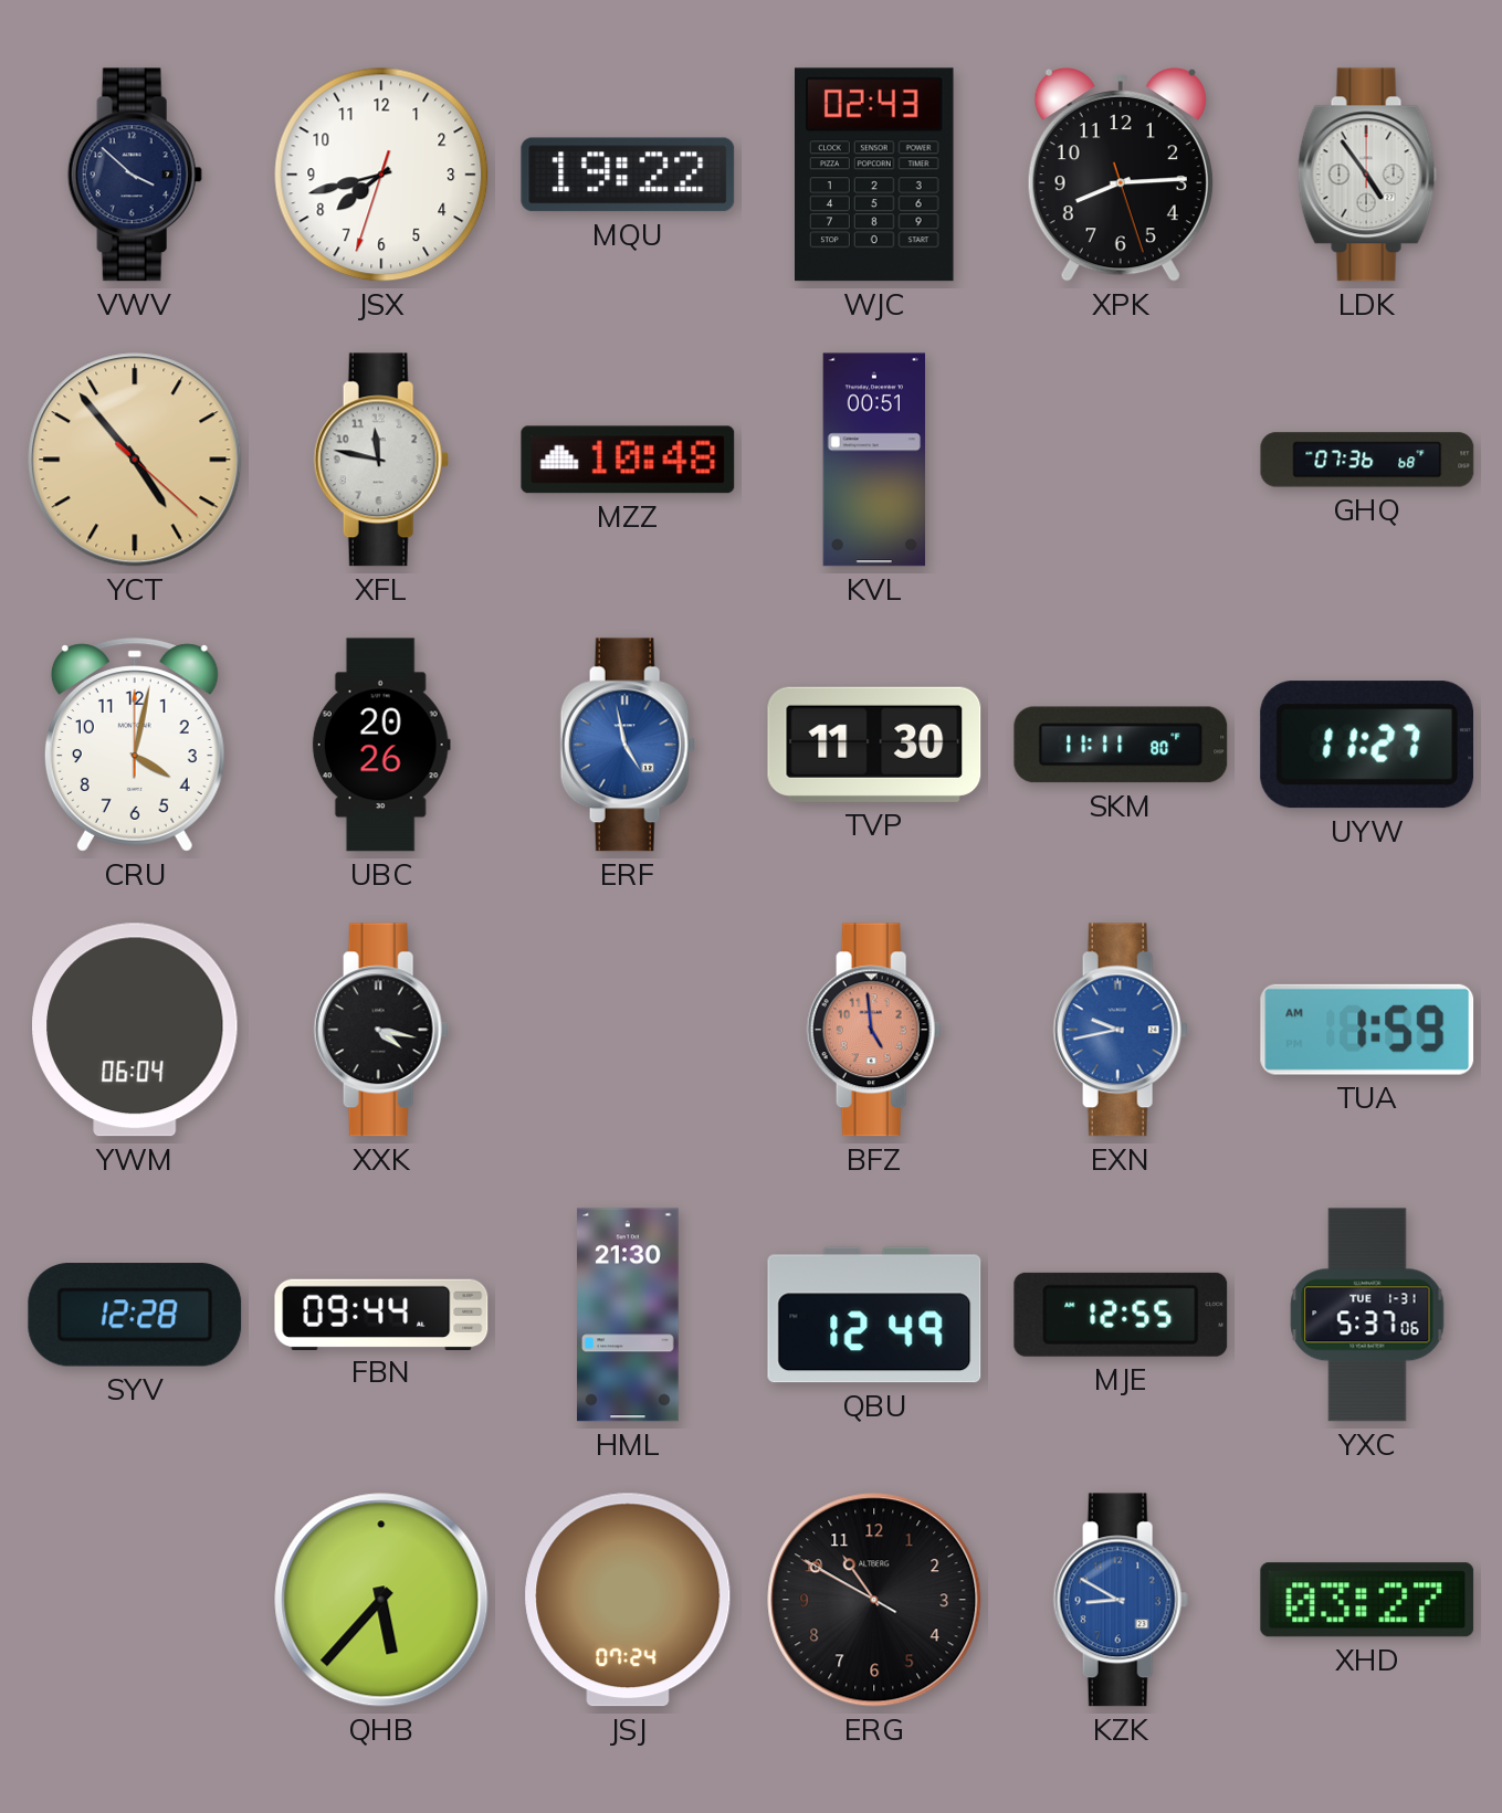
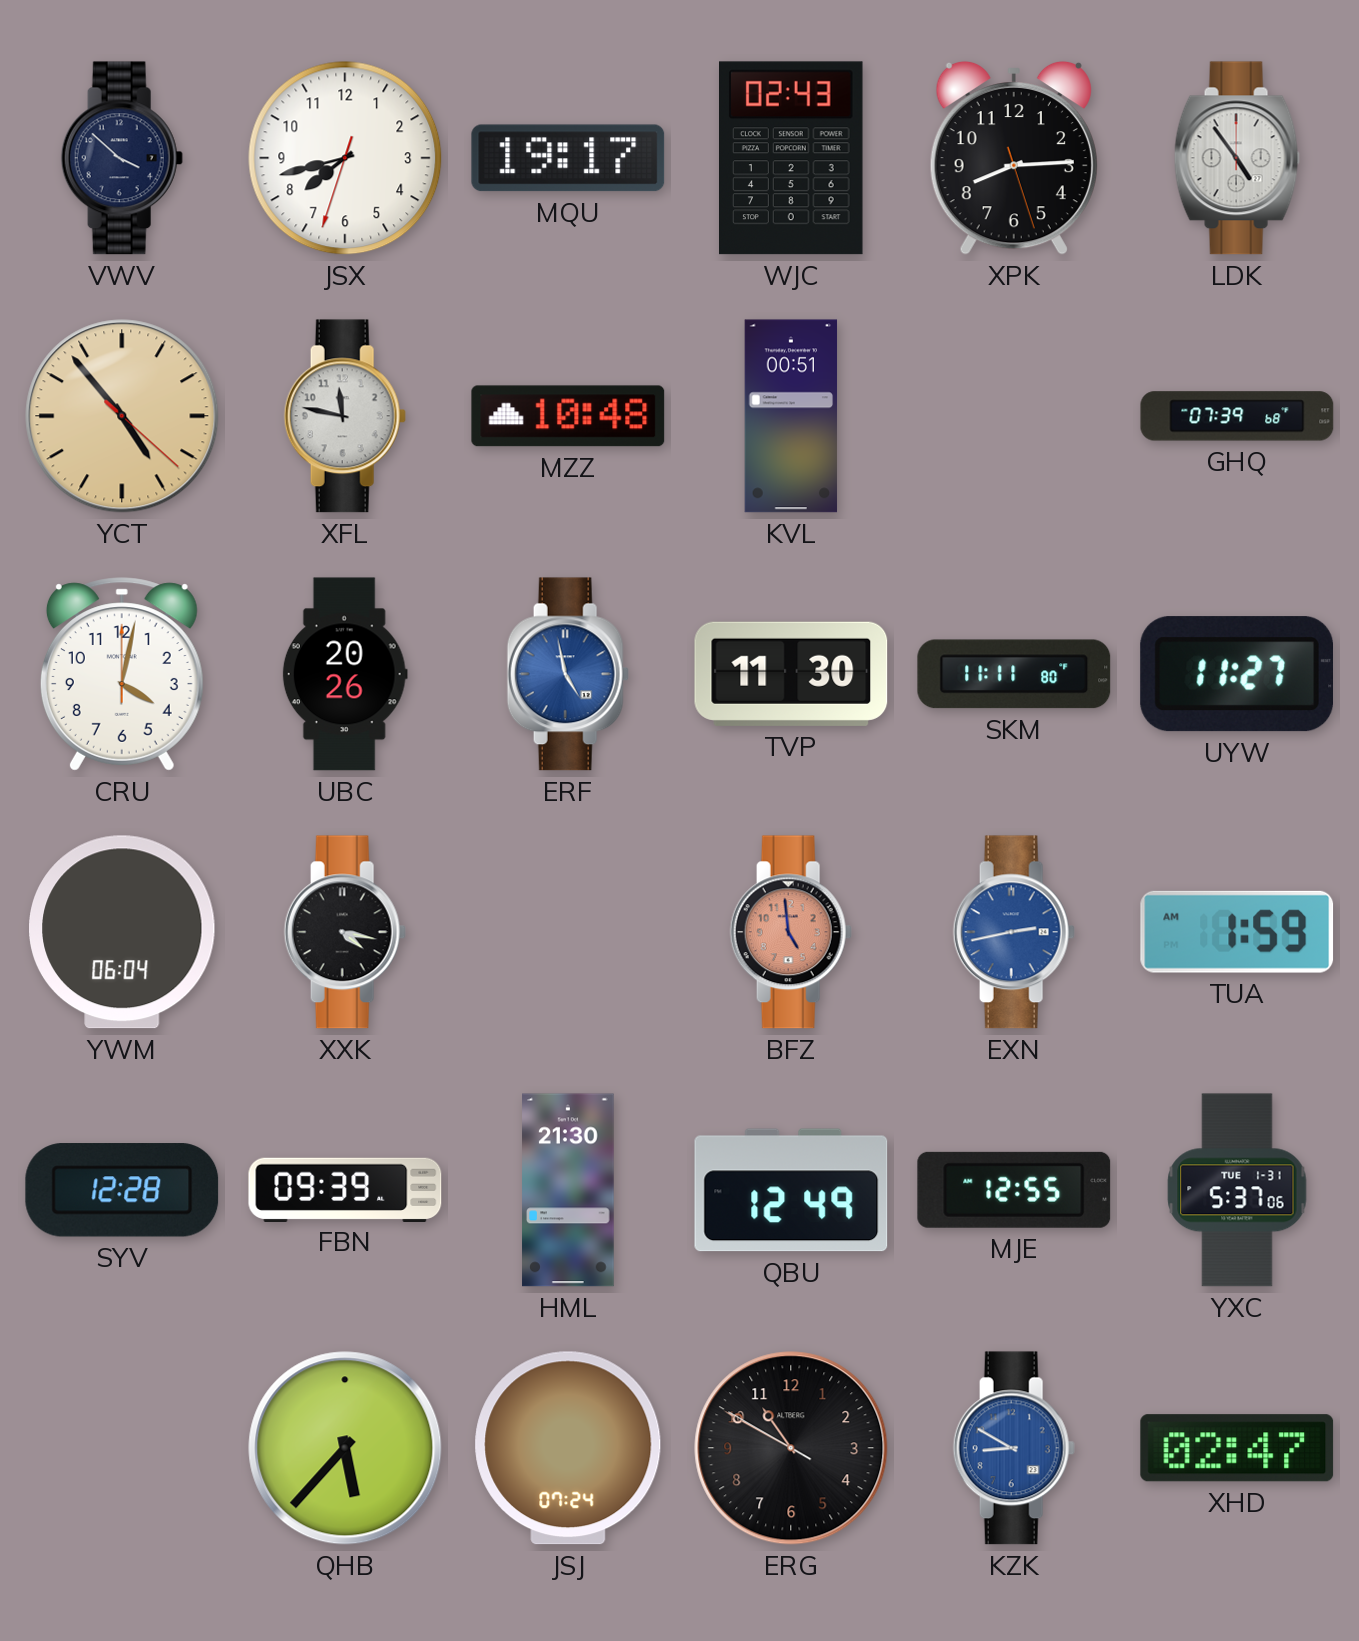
MQU: 19:22 -> 19:17 (568, 158)
GHQ: 07:36 -> 07:39 (1237, 416)
EXN: 9:43 -> 2:43 (1014, 932)
FBN: 09:44 -> 09:39 (345, 1189)
XHD: 03:27 -> 02:47 (1237, 1448)
